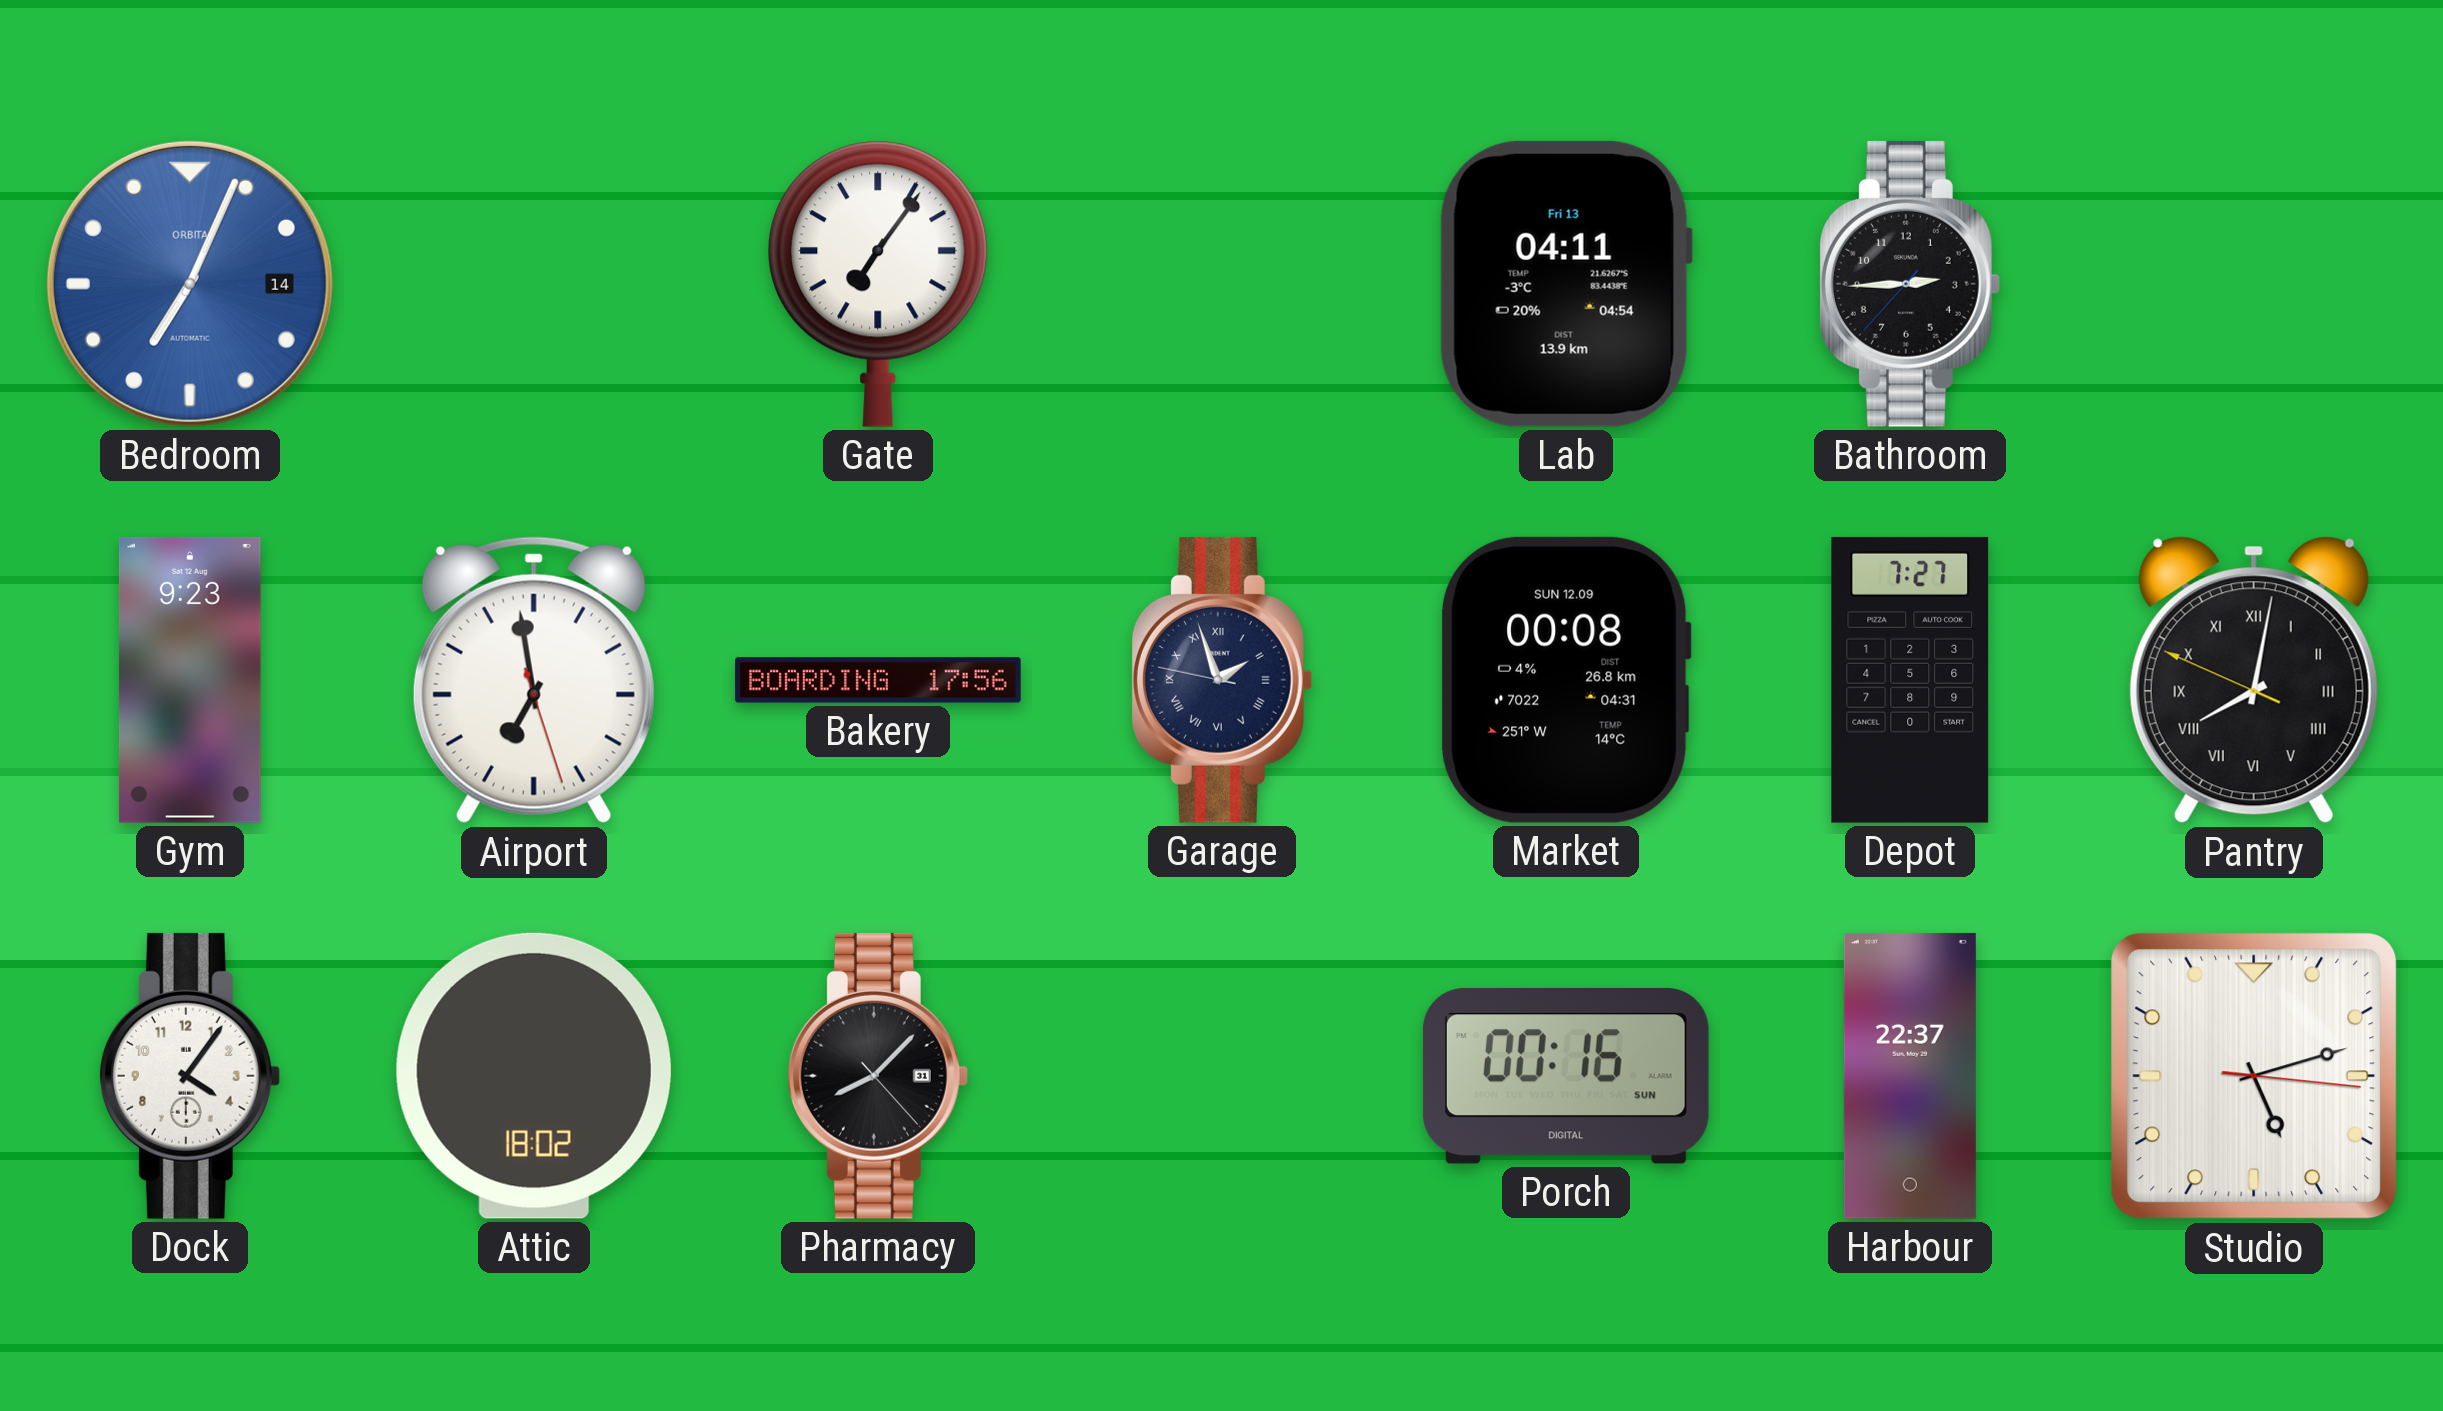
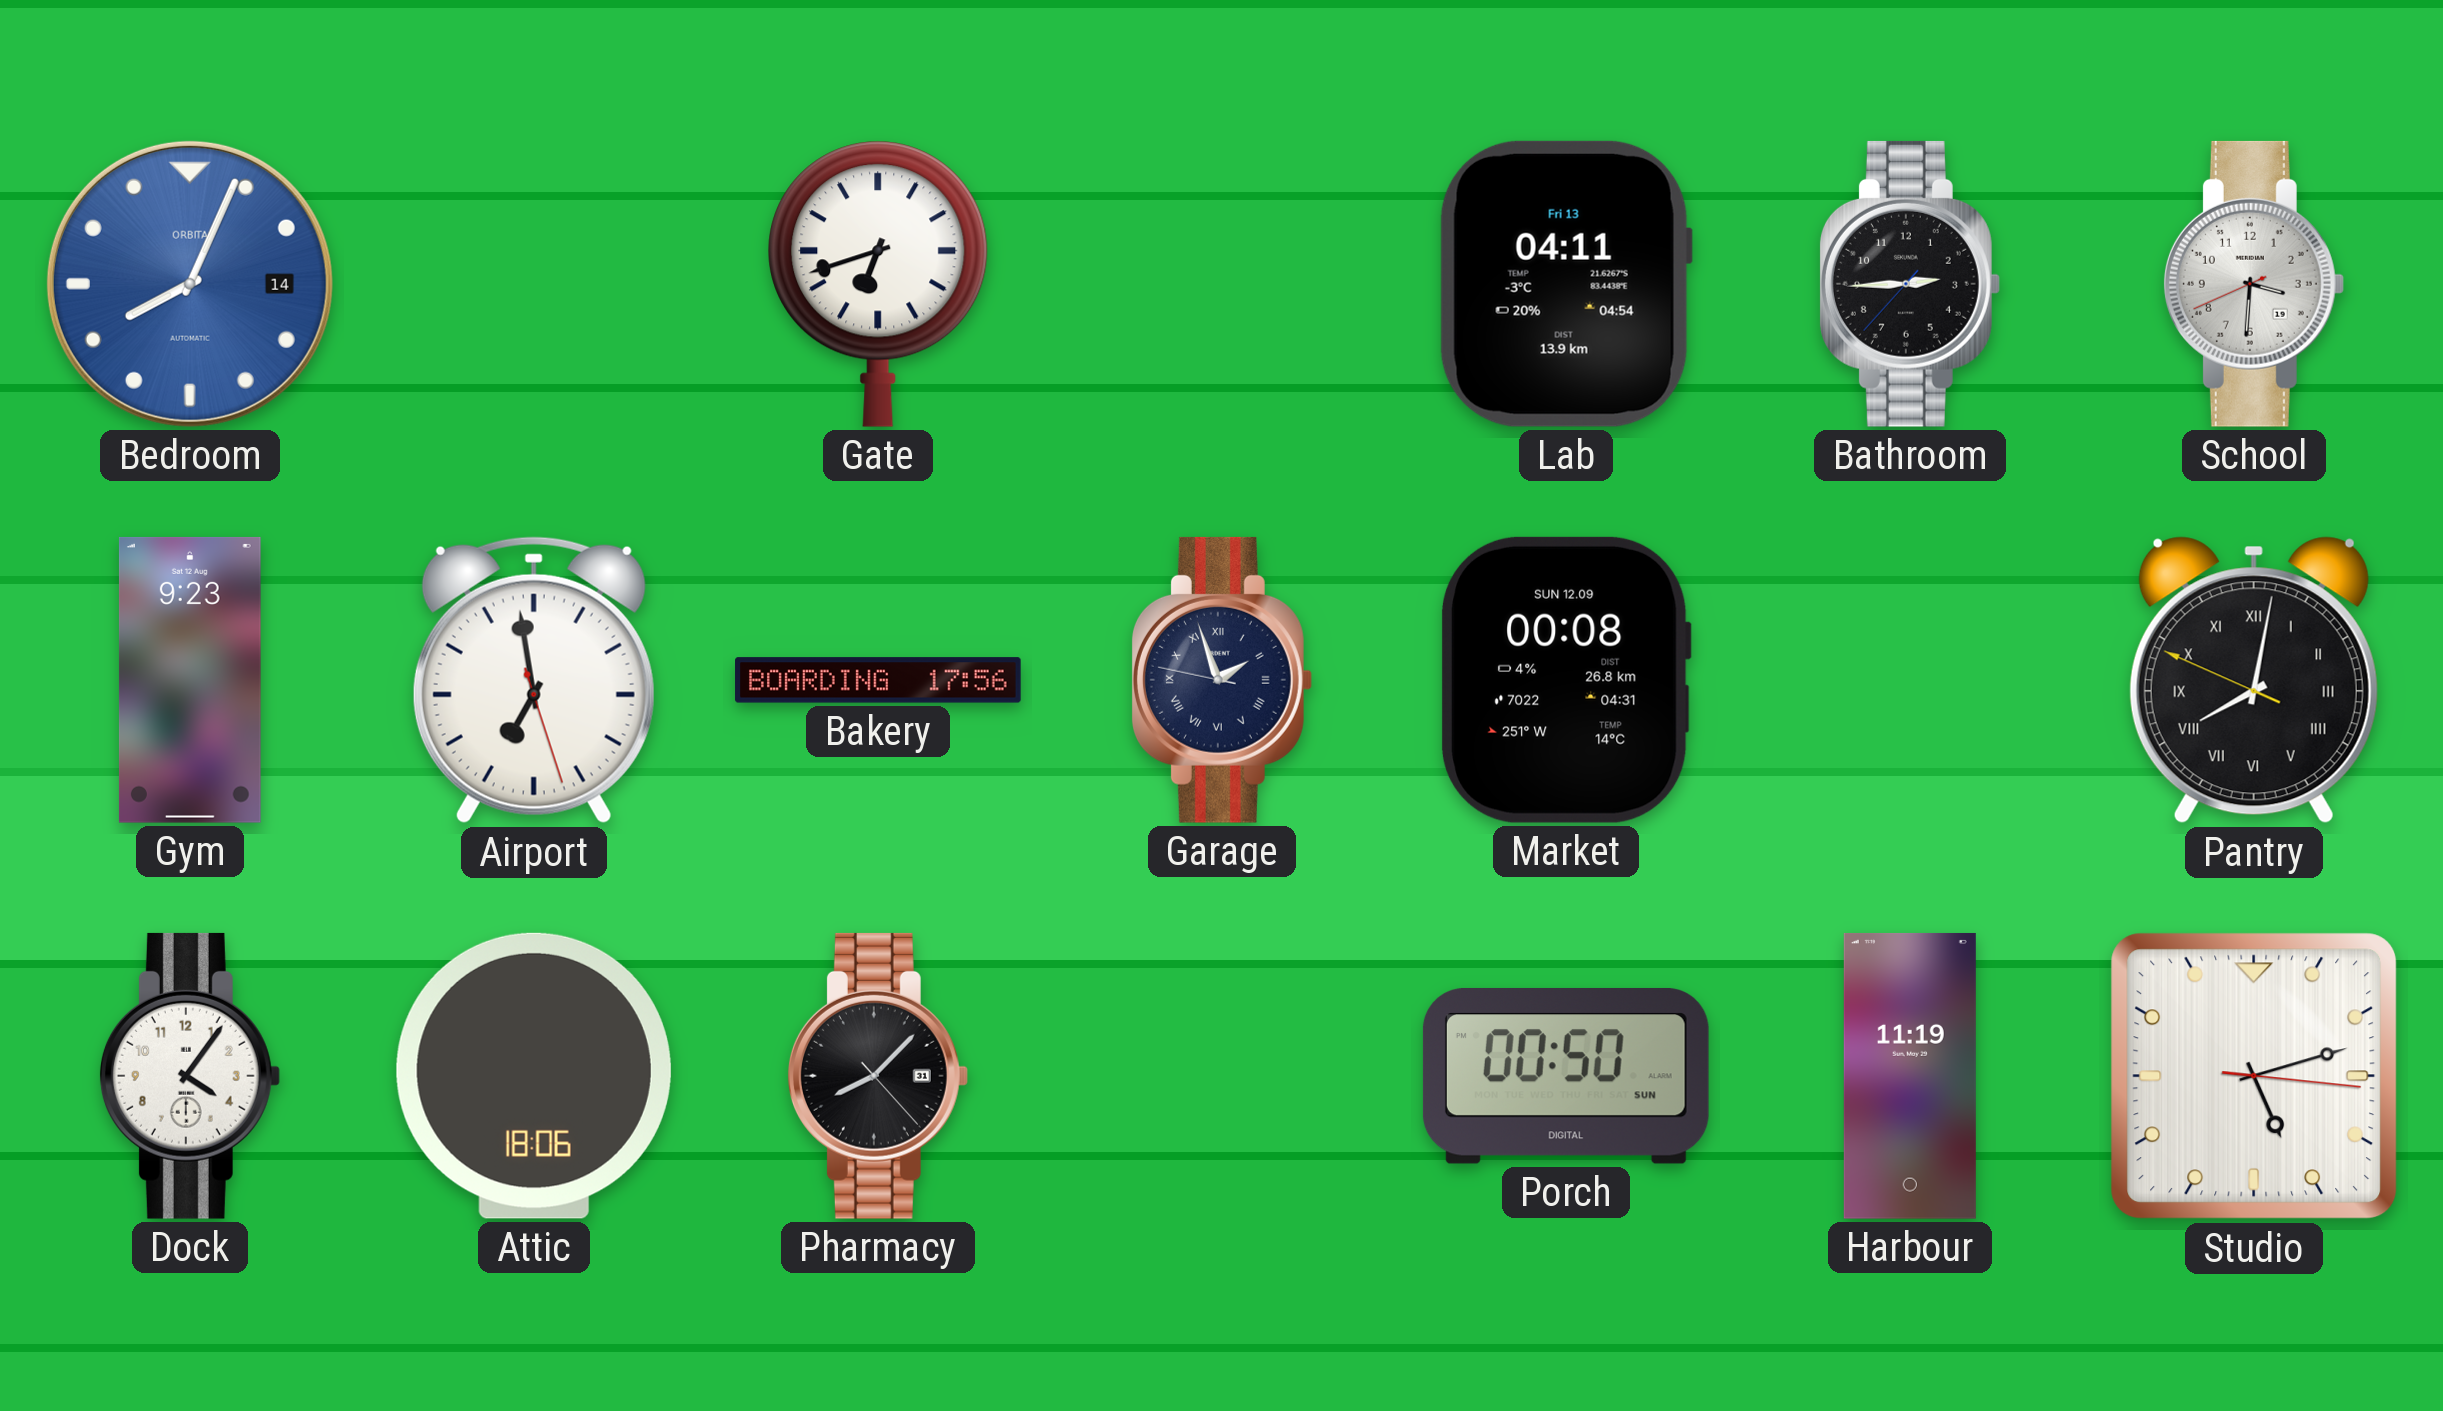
Bedroom: 7:04 -> 8:04 (190, 284)
Gate: 7:06 -> 6:42 (878, 284)
School: none -> 3:30 (2253, 284)
Depot: 7:27 -> none (1910, 680)
Attic: 18:02 -> 18:06 (534, 1076)
Porch: 00:16 -> 00:50 (1566, 1076)
Harbour: 22:37 -> 11:19 (1910, 1076)
